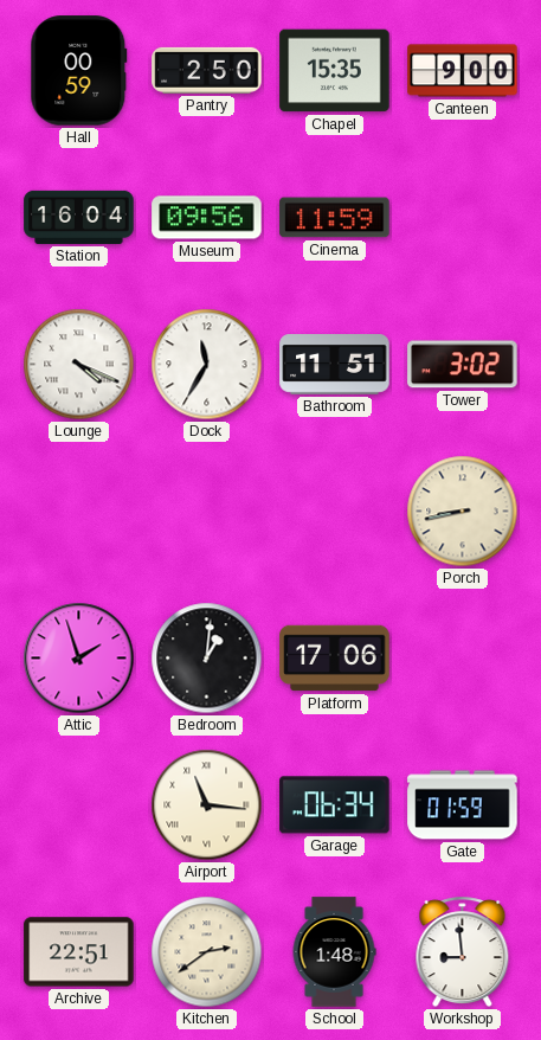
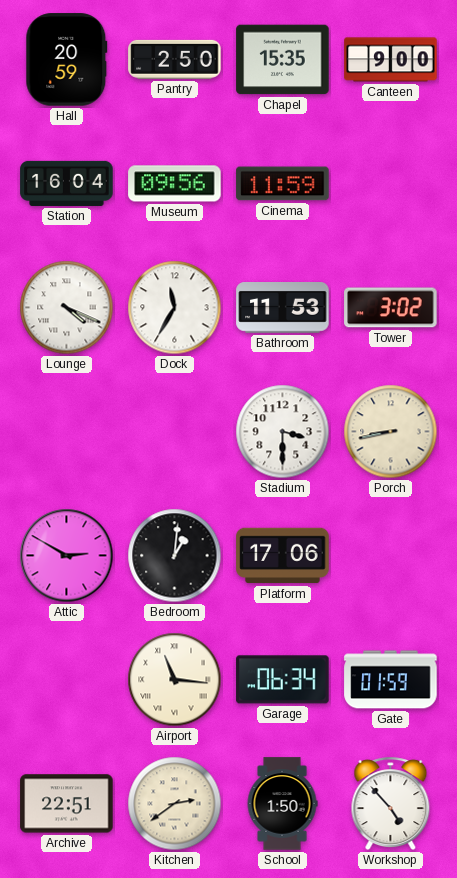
Hall: 00:59 -> 20:59 (67, 60)
Bathroom: 11:51 -> 11:53 (283, 308)
Stadium: none -> 3:30 (283, 432)
Attic: 1:57 -> 2:50 (67, 556)
School: 1:48 -> 1:50 (282, 804)
Workshop: 8:59 -> 4:53 (391, 804)
